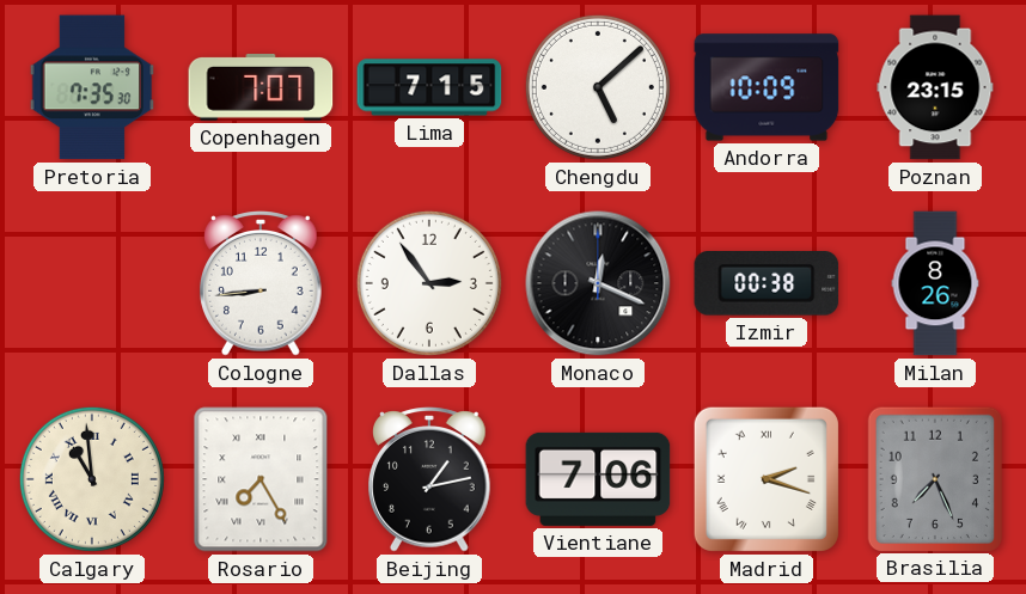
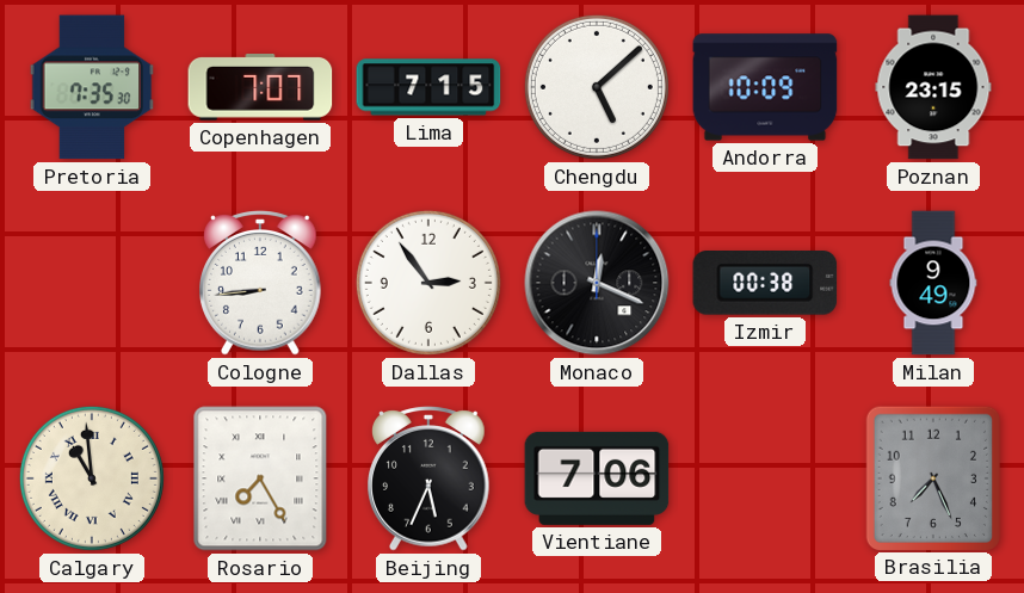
Milan: 8:26 -> 9:49 (933, 283)
Beijing: 1:13 -> 5:34 (428, 478)
Madrid: 2:18 -> none (767, 479)
